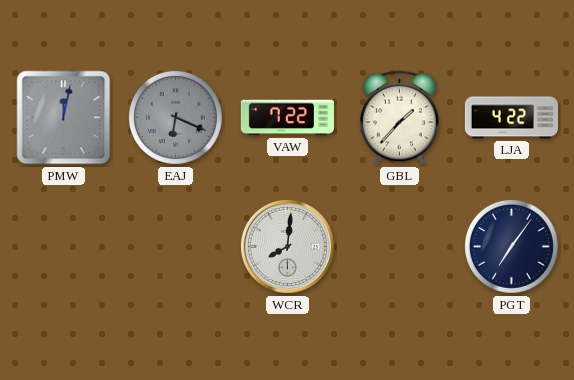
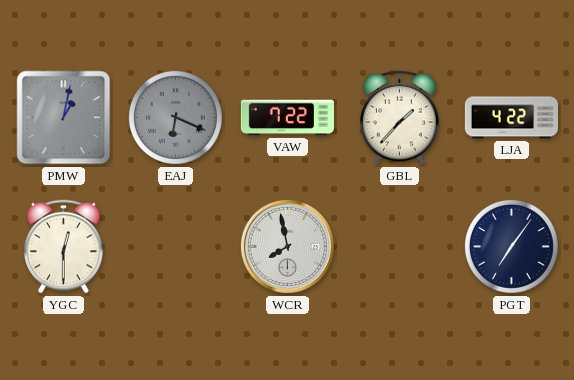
PMW: 12:02 -> 1:02 (64, 118)
YGC: none -> 12:30 (64, 247)
WCR: 8:01 -> 7:58 (287, 246)
